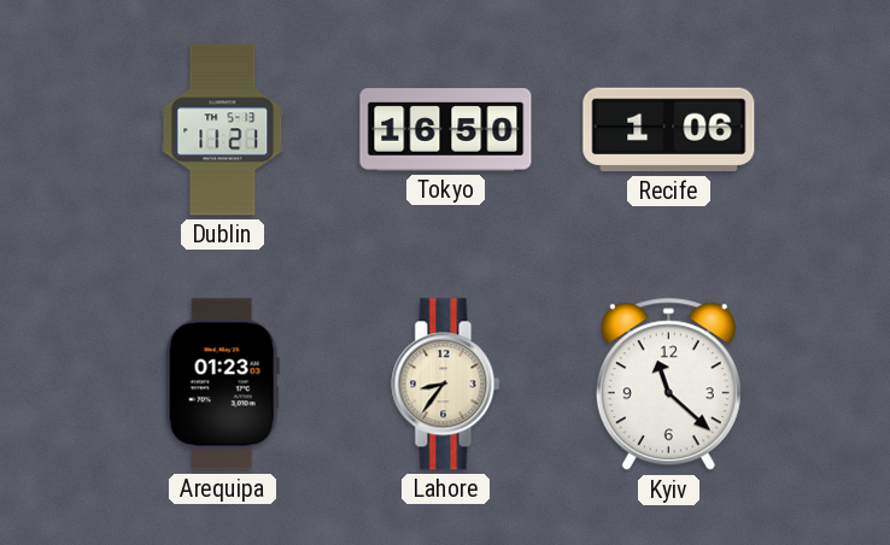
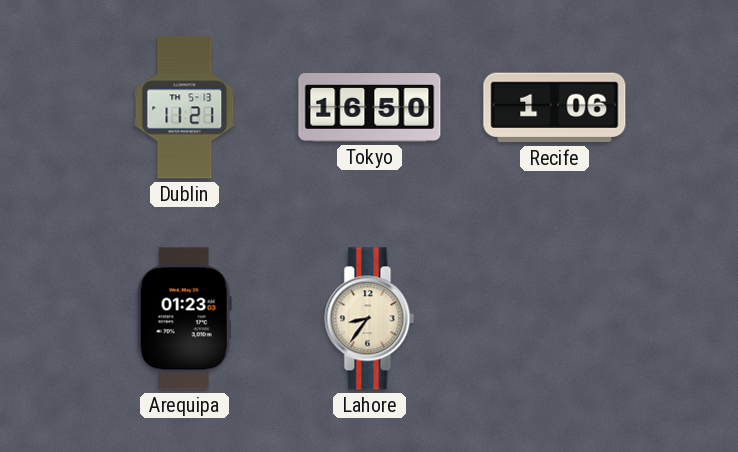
Kyiv: 11:22 -> none (668, 385)
